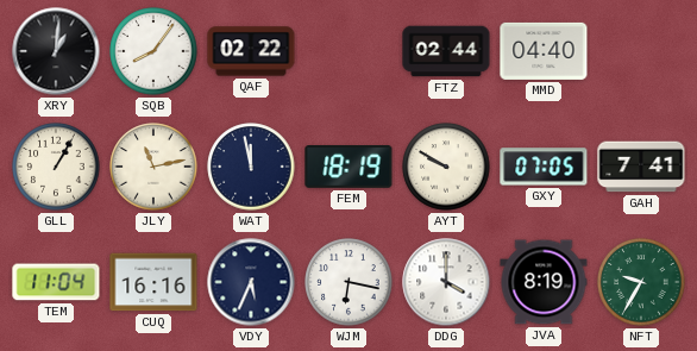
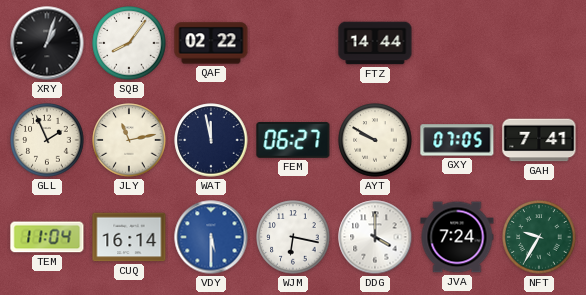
XRY: 1:01 -> 1:03 (47, 43)
FTZ: 02:44 -> 14:44 (375, 43)
MMD: 04:40 -> none (544, 51)
GLL: 1:05 -> 1:56 (47, 140)
FEM: 18:19 -> 06:27 (293, 141)
CUQ: 16:16 -> 16:14 (129, 237)
VDY: 5:34 -> 5:30 (211, 237)
VDY dial: navy -> blue (211, 237)
JVA: 8:19 -> 7:24 (457, 237)
